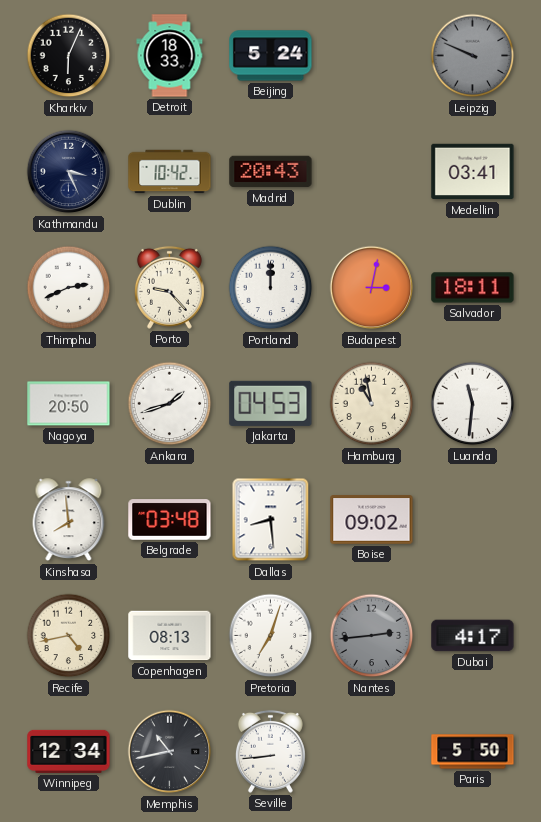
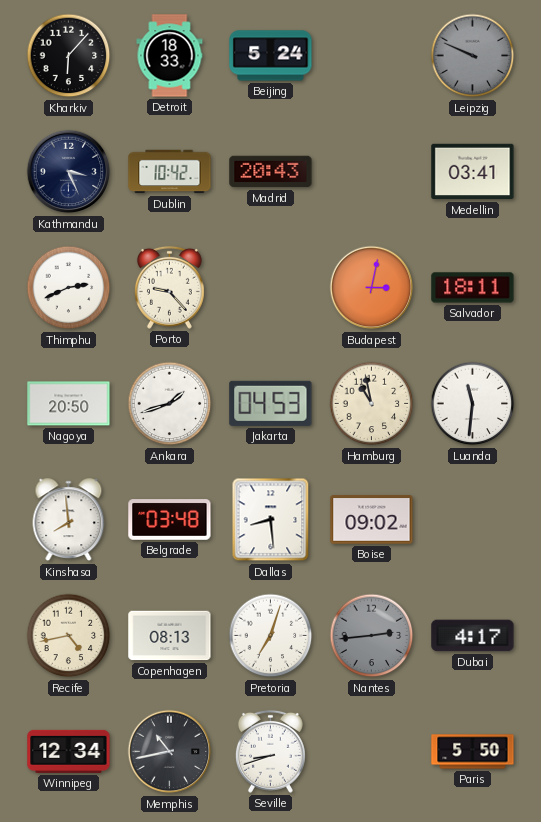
Kharkiv: 6:04 -> 6:07 (69, 56)
Portland: 12:00 -> none (271, 288)
Seville: 8:44 -> 8:42 (270, 751)
